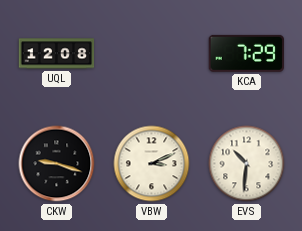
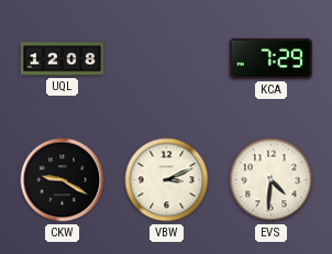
CKW: 9:18 -> 9:20 (63, 180)
EVS: 10:31 -> 4:31 (272, 180)
